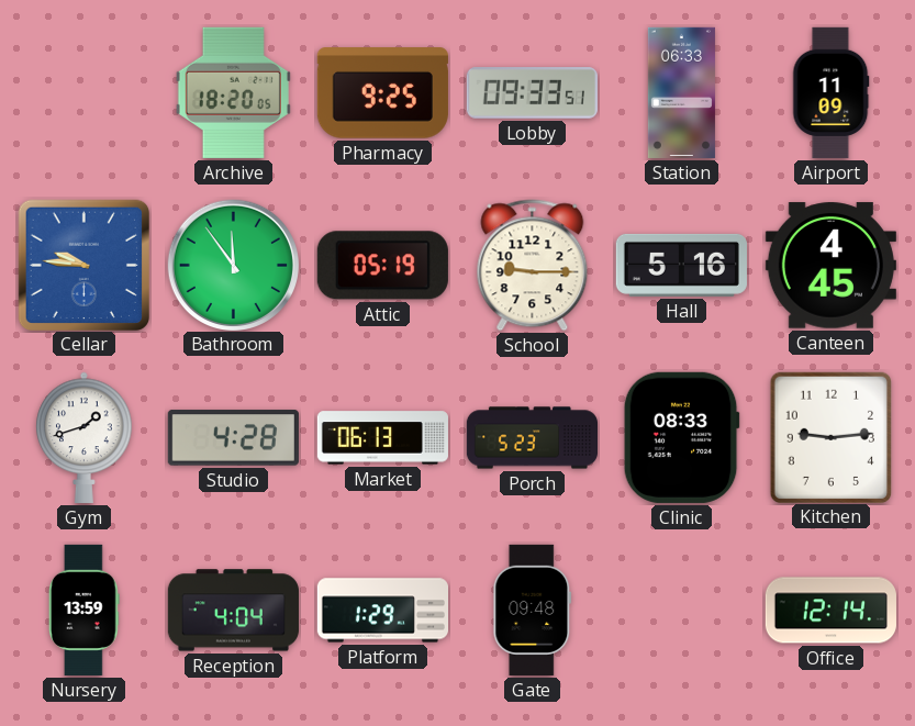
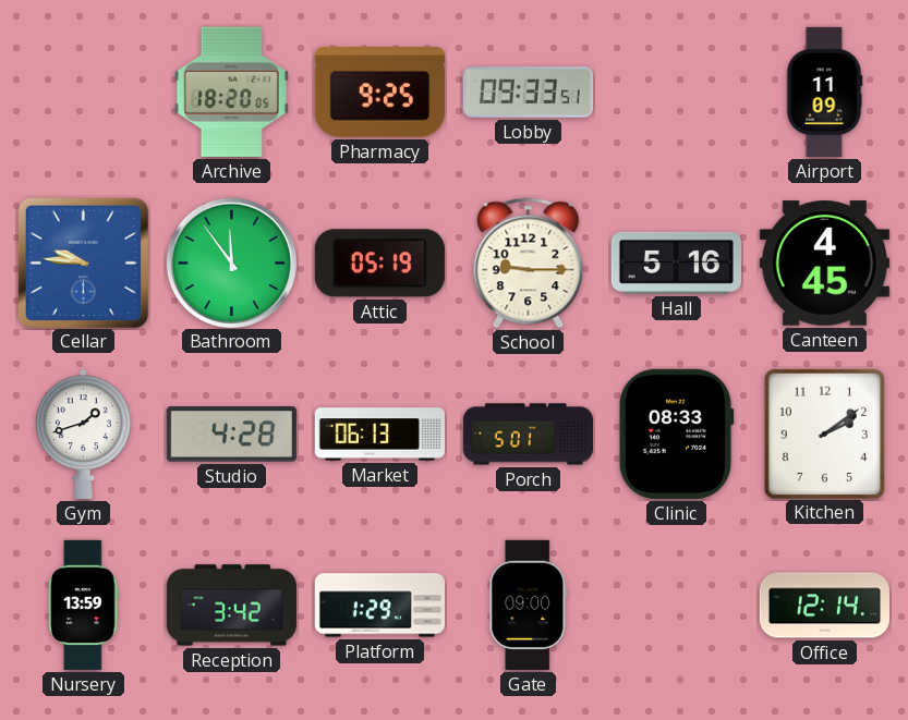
Station: 06:33 -> none (681, 92)
Porch: 5:23 -> 5:01 (528, 435)
Kitchen: 9:14 -> 2:09 (824, 434)
Reception: 4:04 -> 3:42 (231, 606)
Gate: 09:48 -> 09:00 (529, 605)
